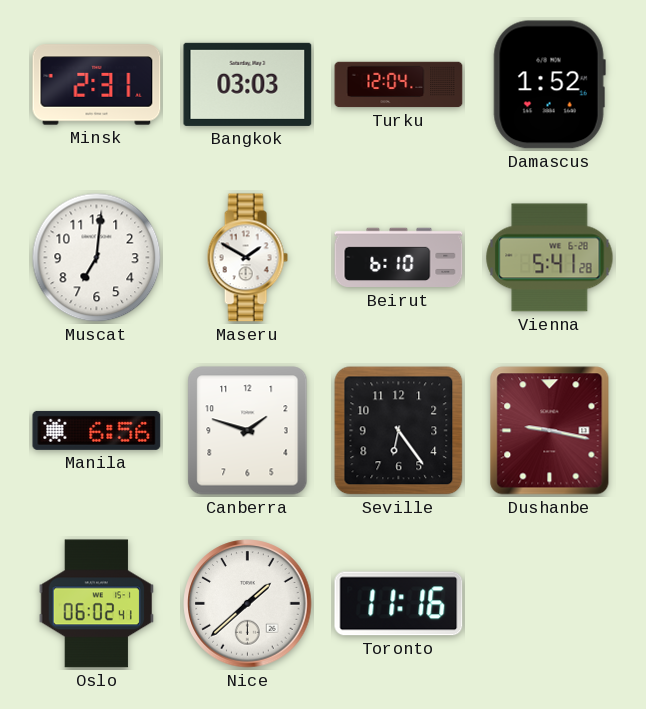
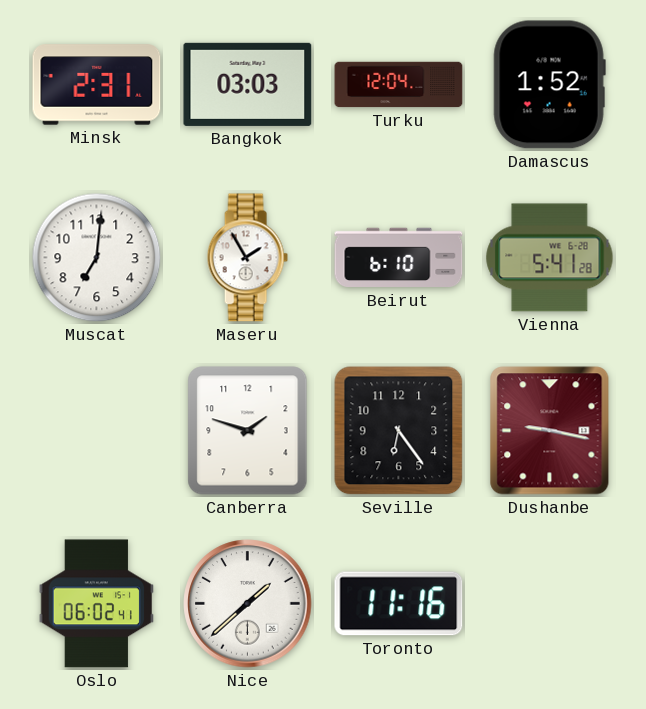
Maseru: 1:50 -> 1:55 (247, 258)
Manila: 6:56 -> none (97, 430)
